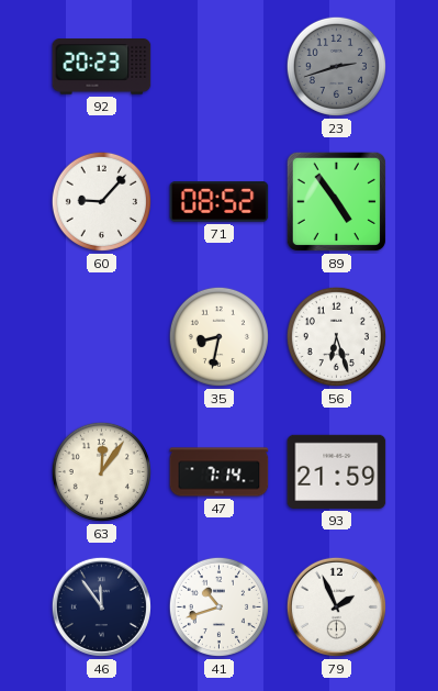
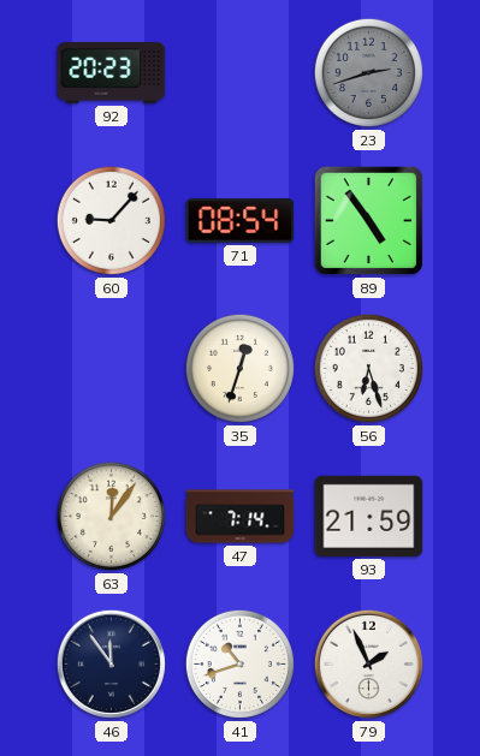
71: 08:52 -> 08:54 (241, 221)
35: 8:32 -> 12:33 (239, 368)
